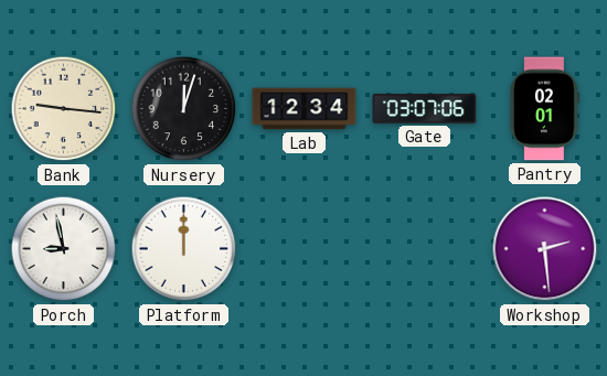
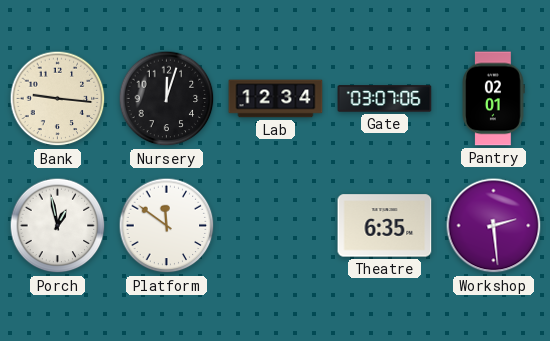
Porch: 8:58 -> 12:58 (58, 226)
Platform: 12:00 -> 11:51 (167, 226)
Theatre: none -> 6:35 (385, 226)
